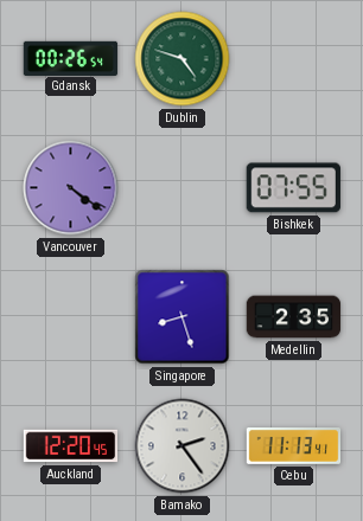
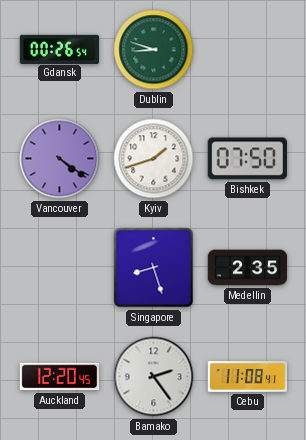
Dublin: 4:48 -> 8:48 (154, 50)
Kyiv: none -> 1:42 (154, 159)
Bishkek: 07:55 -> 07:50 (247, 159)
Cebu: 11:13 -> 11:08 (248, 377)
